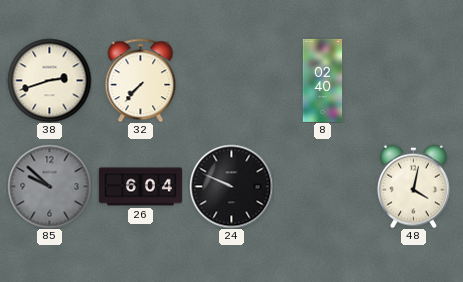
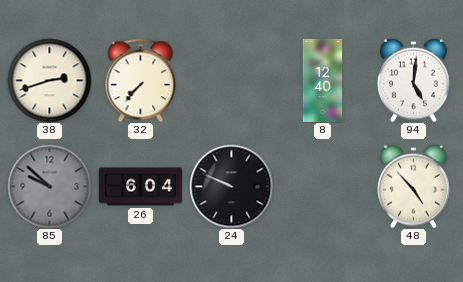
8: 02:40 -> 12:40 (323, 80)
94: none -> 5:01 (414, 80)
48: 4:02 -> 4:53 (414, 186)
